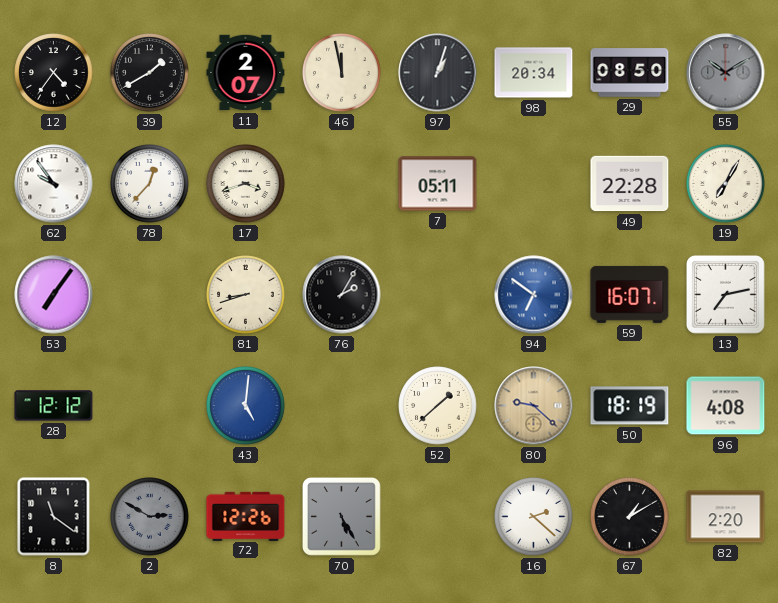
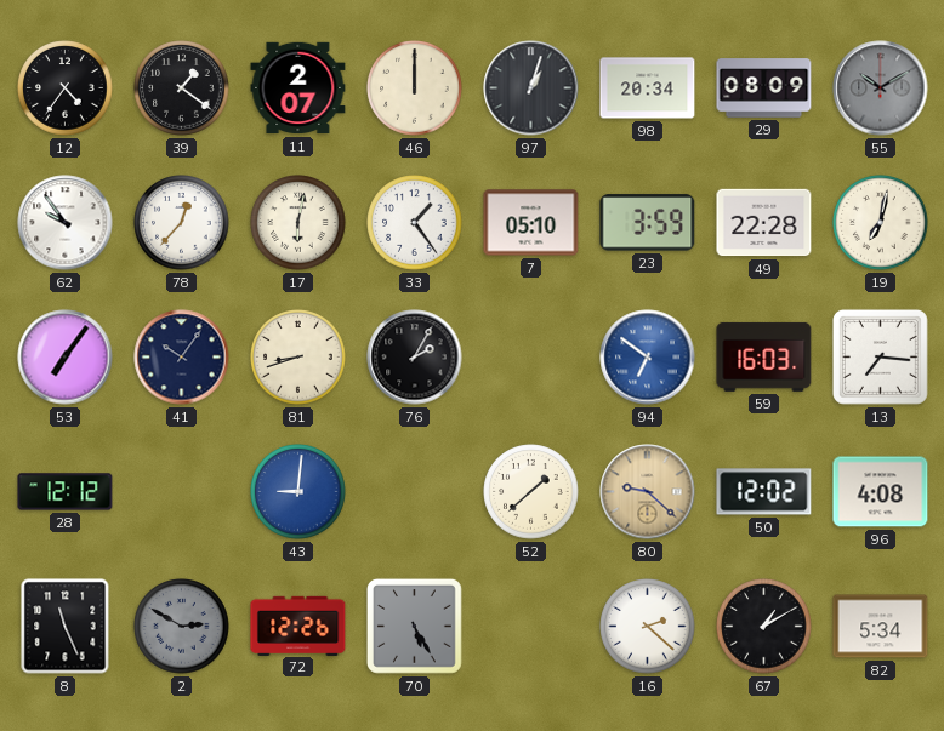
39: 1:40 -> 1:21 (182, 88)
46: 11:58 -> 12:00 (415, 88)
29: 08:50 -> 08:09 (764, 88)
17: 3:42 -> 6:02 (298, 223)
33: none -> 1:24 (415, 223)
7: 05:11 -> 05:10 (531, 223)
23: none -> 3:59 (648, 223)
19: 7:05 -> 7:02 (881, 223)
41: none -> 10:06 (182, 358)
59: 16:07 -> 16:03 (764, 356)
13: 7:13 -> 7:16 (880, 356)
43: 5:01 -> 9:01 (298, 492)
50: 18:19 -> 12:02 (764, 492)
8: 11:21 -> 11:26 (66, 627)
82: 2:20 -> 5:34 (881, 627)
